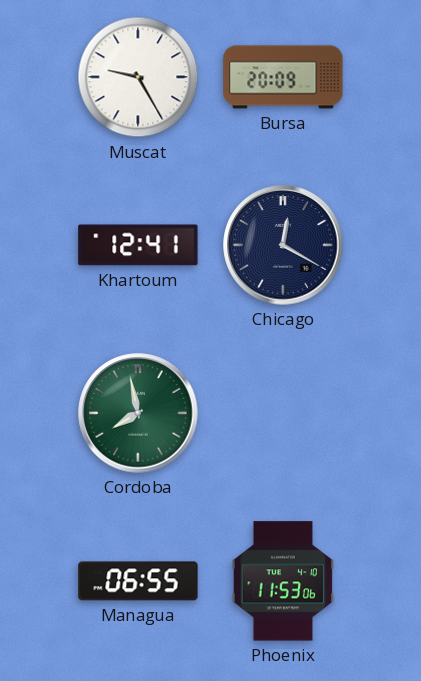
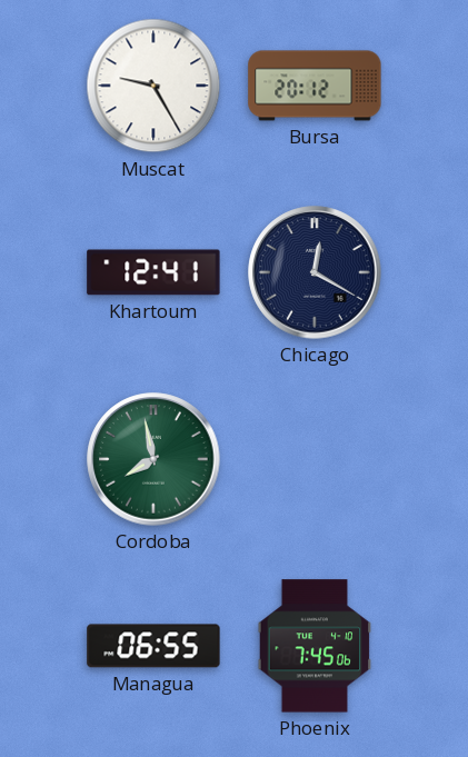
Bursa: 20:09 -> 20:12 (315, 86)
Phoenix: 11:53 -> 7:45 (315, 646)
